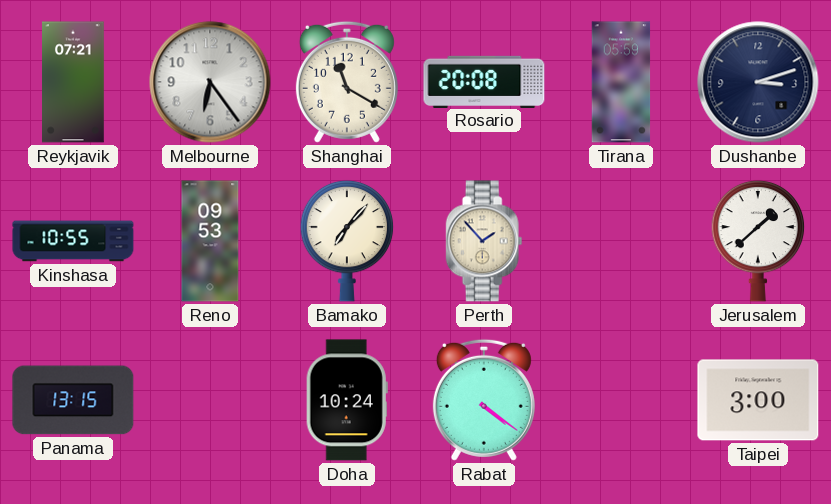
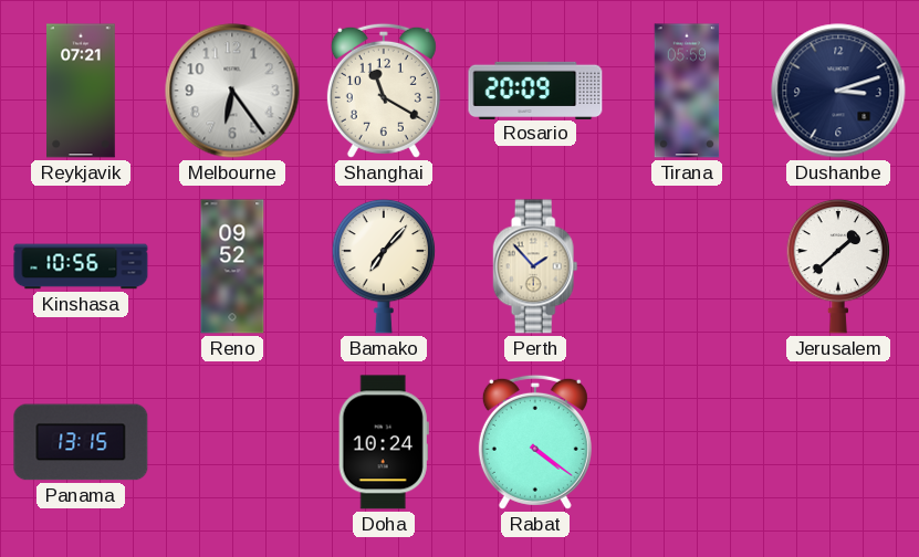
Rosario: 20:08 -> 20:09 (535, 90)
Kinshasa: 10:55 -> 10:56 (81, 266)
Reno: 09:53 -> 09:52 (232, 266)
Taipei: 3:00 -> none (758, 400)
